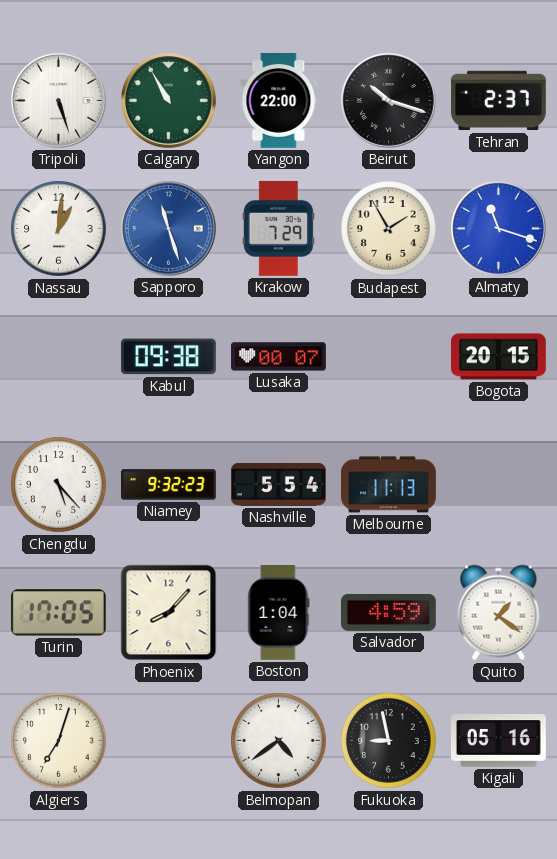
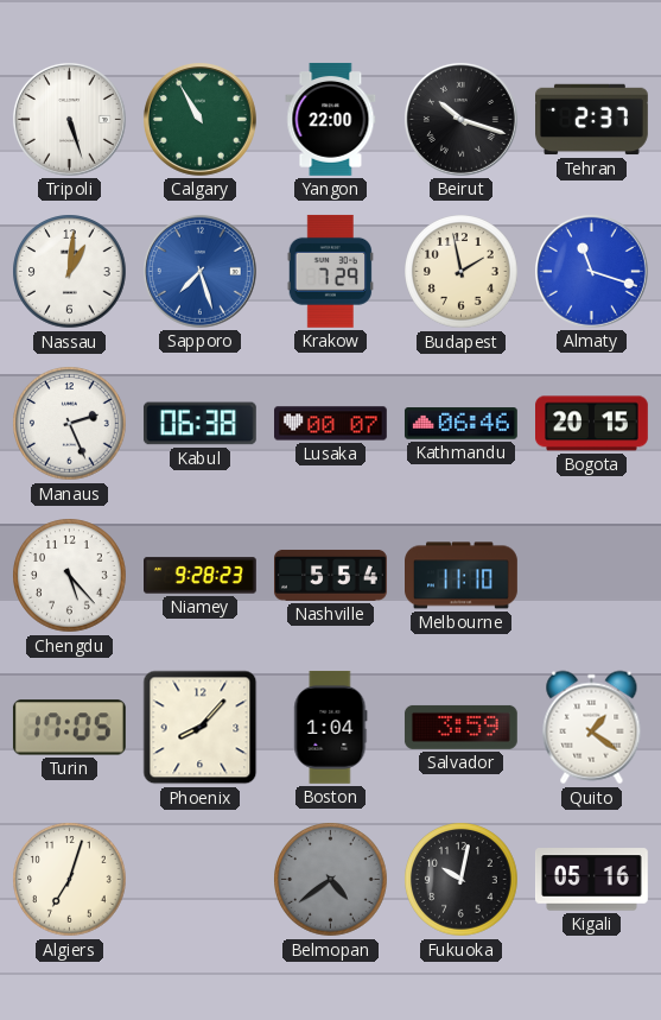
Sapporo: 11:27 -> 7:27 (199, 271)
Budapest: 1:55 -> 1:58 (462, 272)
Manaus: none -> 2:26 (70, 424)
Kabul: 09:38 -> 06:38 (199, 424)
Kathmandu: none -> 06:46 (460, 424)
Niamey: 9:32 -> 9:28 (201, 576)
Melbourne: 11:13 -> 11:10 (462, 576)
Salvador: 4:59 -> 3:59 (460, 727)
Belmopan dial: white -> grey (331, 880)
Fukuoka: 8:58 -> 10:02 (462, 880)
